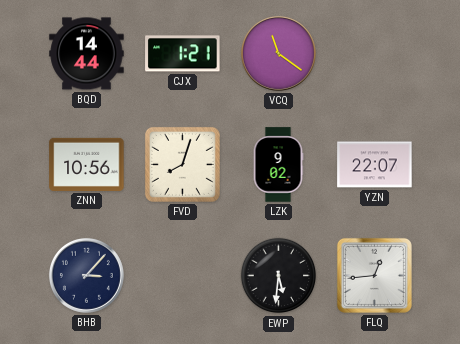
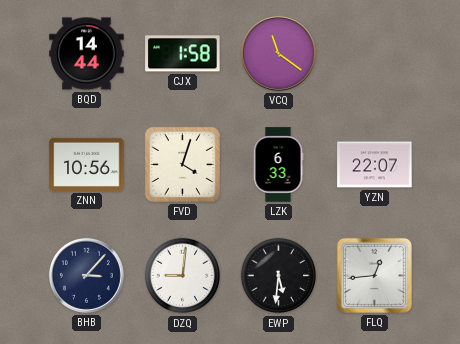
CJX: 1:21 -> 1:58 (183, 54)
FVD: 8:03 -> 4:03 (182, 164)
LZK: 9:02 -> 6:33 (278, 165)
DZQ: none -> 9:01 (183, 276)
